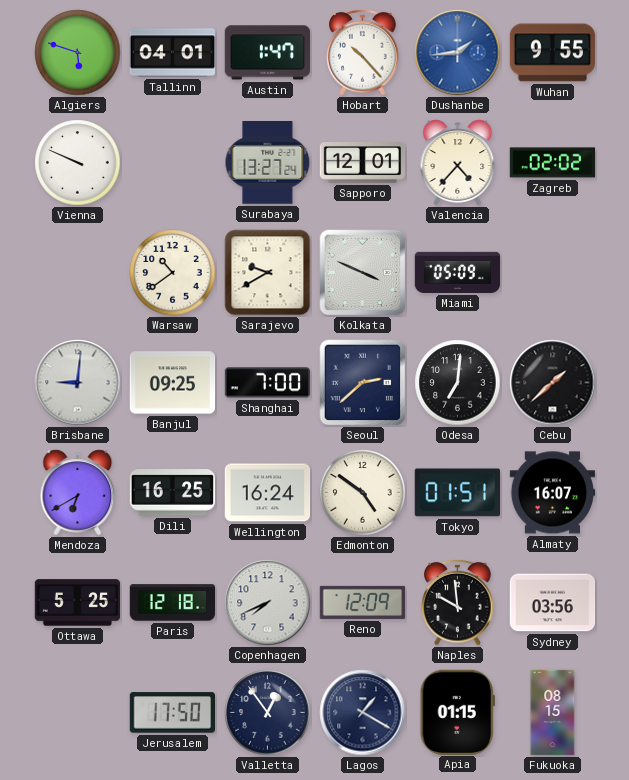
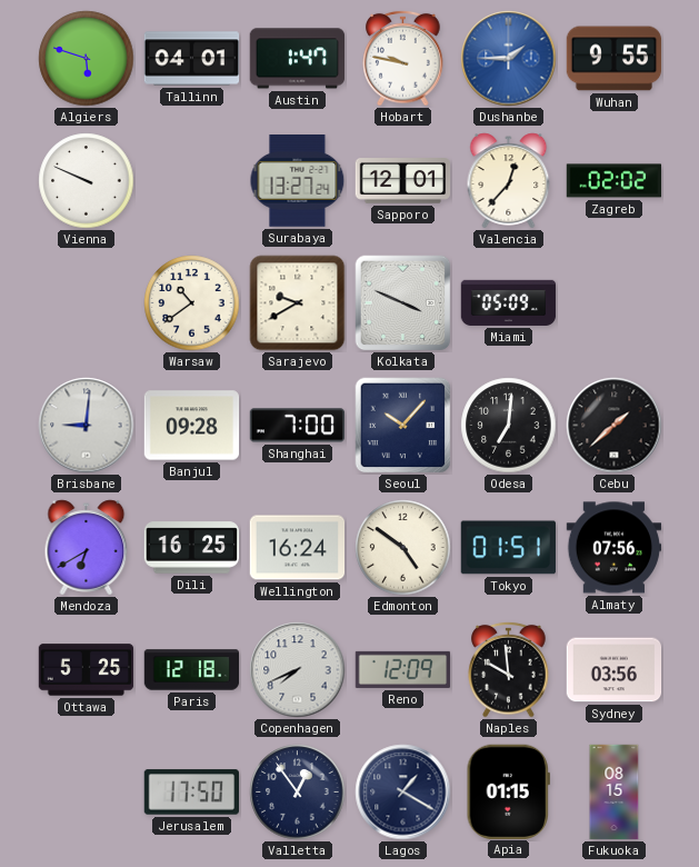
Hobart: 10:23 -> 9:47 (403, 58)
Dushanbe: 1:44 -> 1:45 (509, 59)
Valencia: 4:37 -> 12:37 (509, 181)
Banjul: 09:25 -> 09:28 (192, 426)
Seoul: 2:38 -> 10:07 (403, 426)
Almaty: 16:07 -> 07:56 (615, 548)
